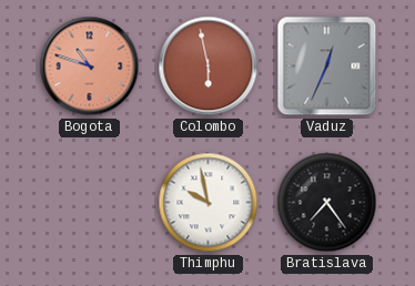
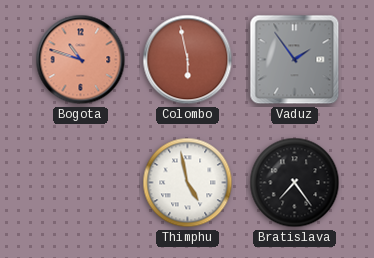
Vaduz: 12:34 -> 1:54 (295, 60)
Thimphu: 9:58 -> 4:58 (188, 183)
